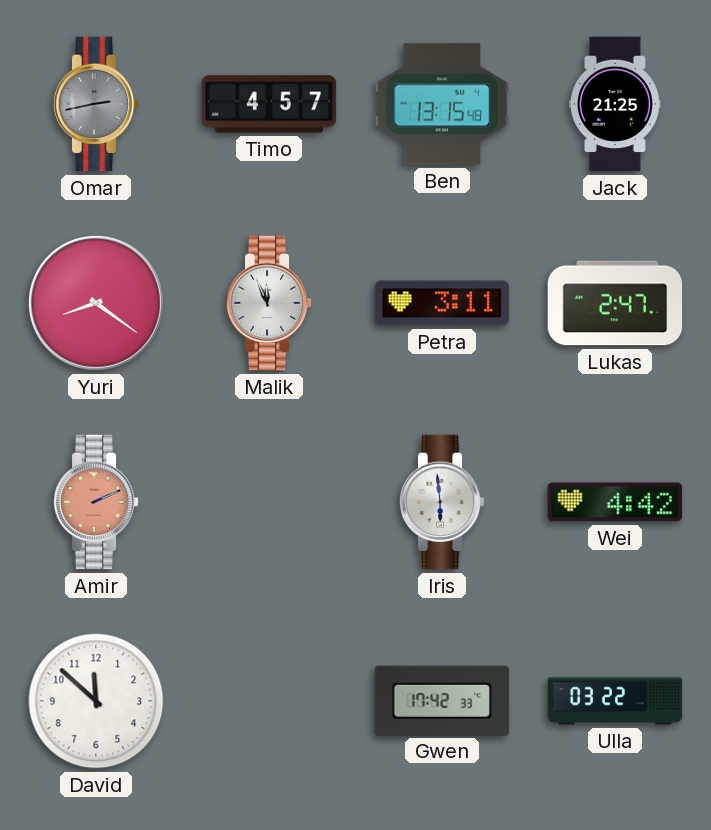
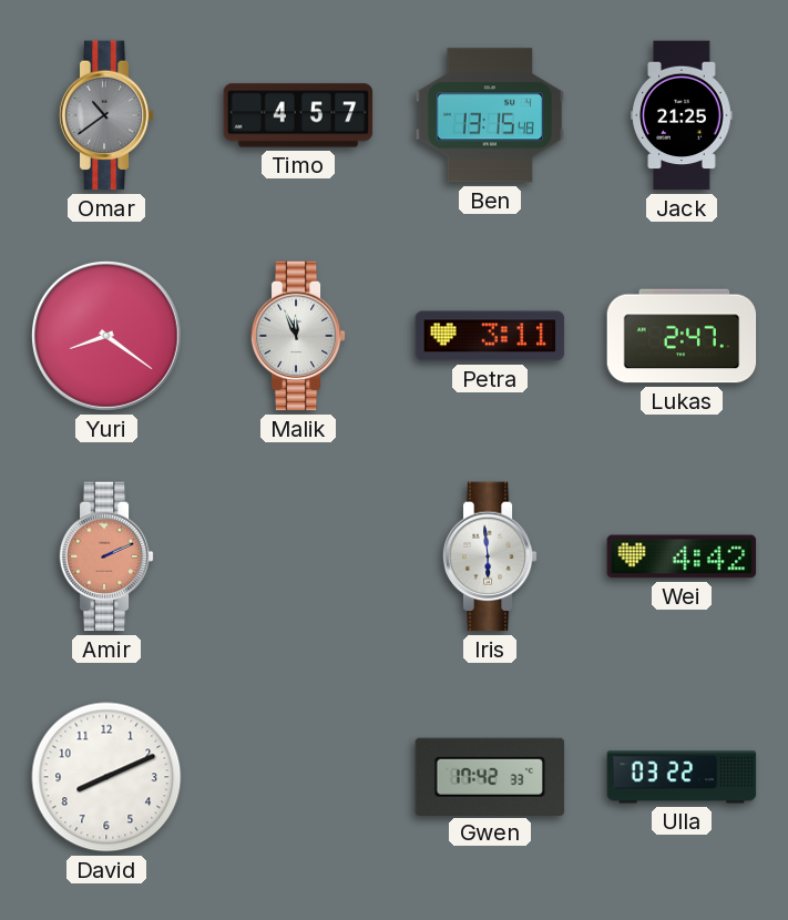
Omar: 2:43 -> 10:39 (106, 115)
David: 11:52 -> 8:11 (106, 777)
